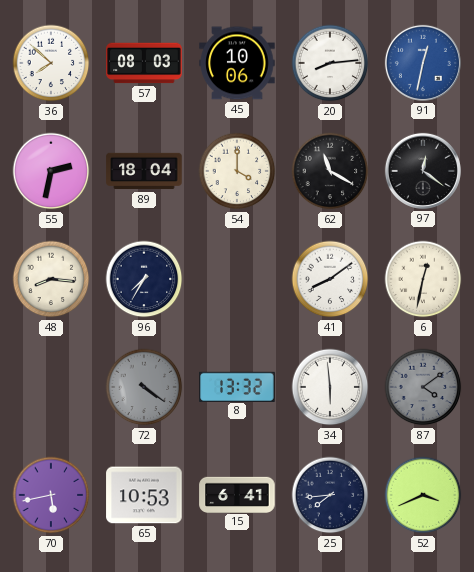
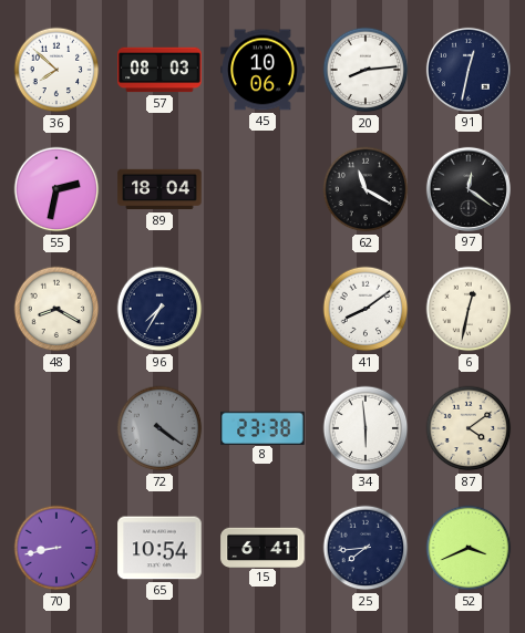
91 dial: blue -> navy (469, 70)
54: 4:00 -> none (237, 171)
48: 8:16 -> 8:20 (56, 309)
8: 13:32 -> 23:38 (262, 427)
87 dial: grey -> cream (469, 428)
70: 5:43 -> 8:43 (56, 548)
65: 10:53 -> 10:54 (159, 548)
